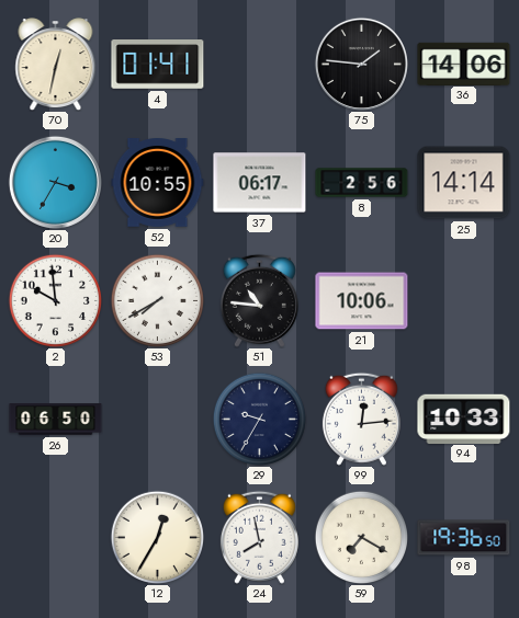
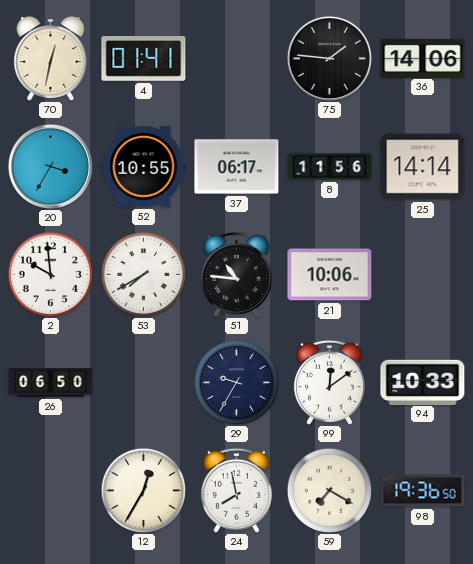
8: 2:56 -> 11:56 (330, 167)
99: 12:14 -> 12:09 (329, 382)
